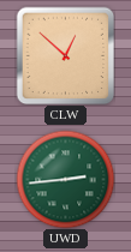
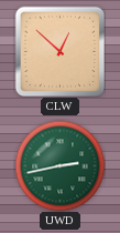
UWD: 2:44 -> 2:43 (59, 165)
